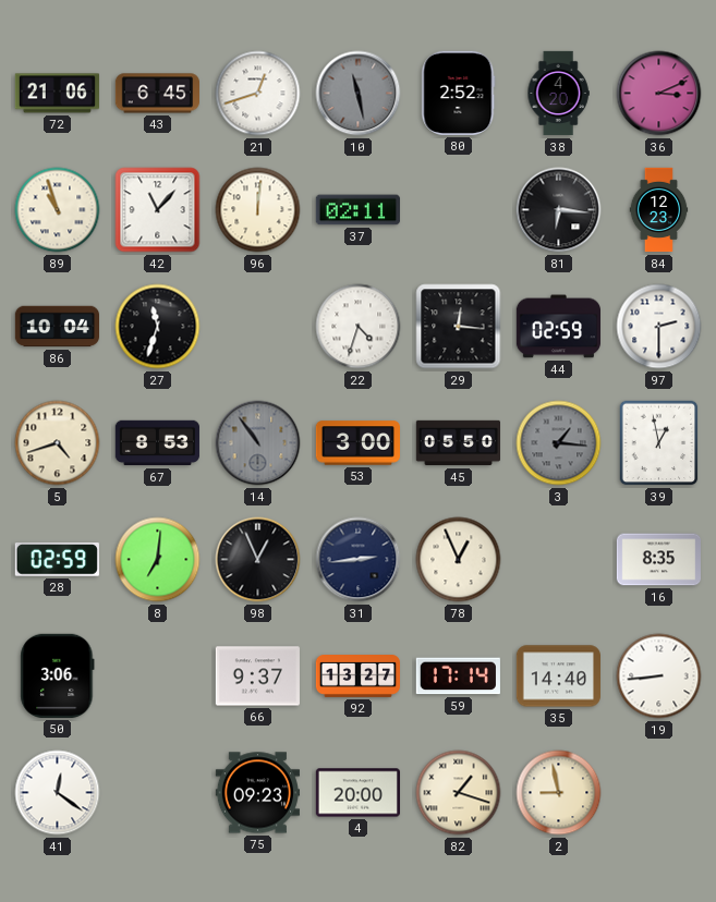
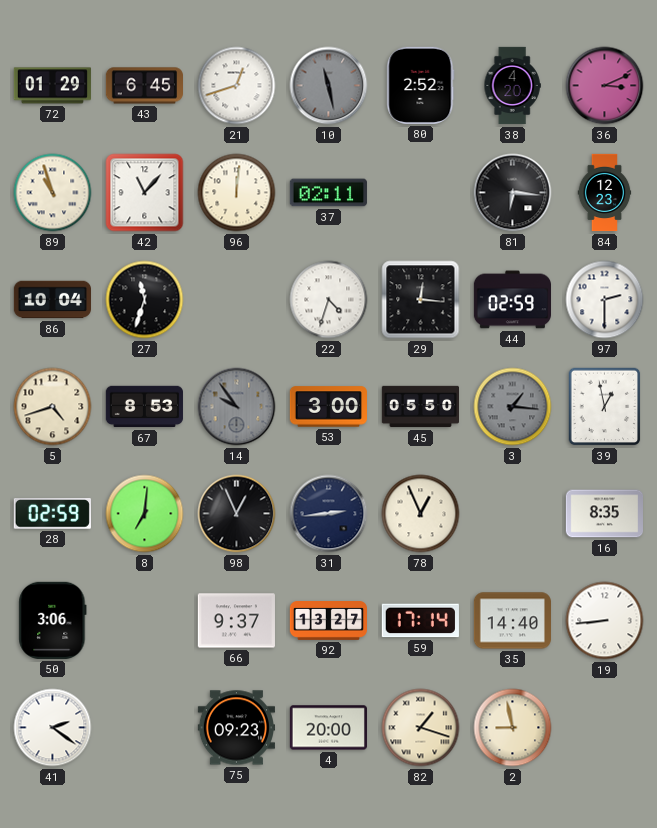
72: 21:06 -> 01:29 (52, 86)
14: 10:54 -> 9:54 (237, 407)
41: 12:21 -> 2:21 (53, 728)
